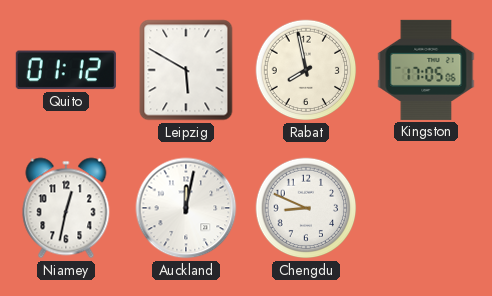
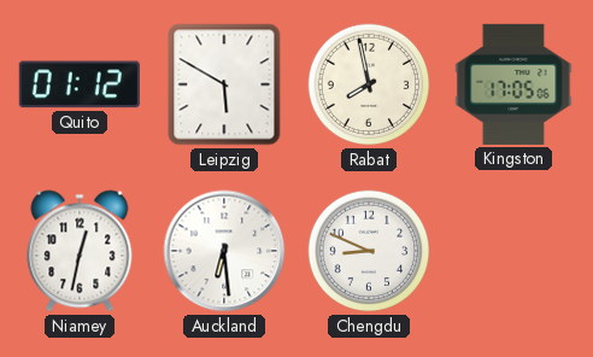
Auckland: 12:02 -> 6:29 (224, 251)
